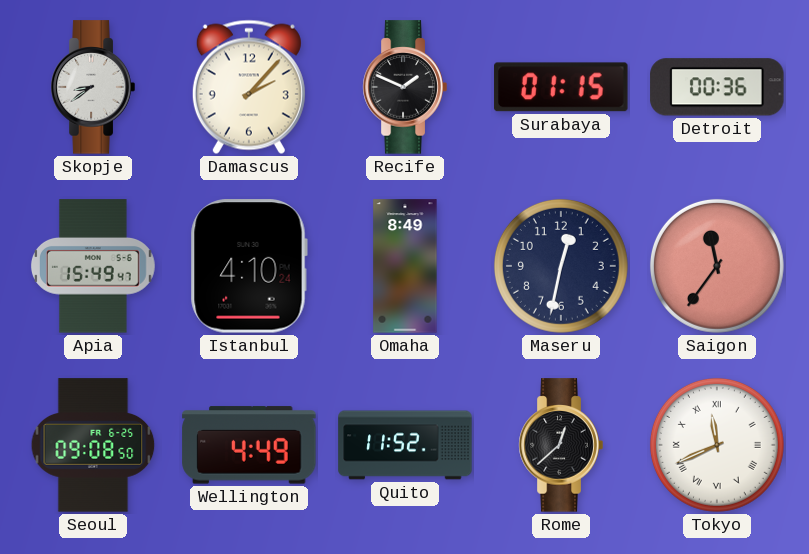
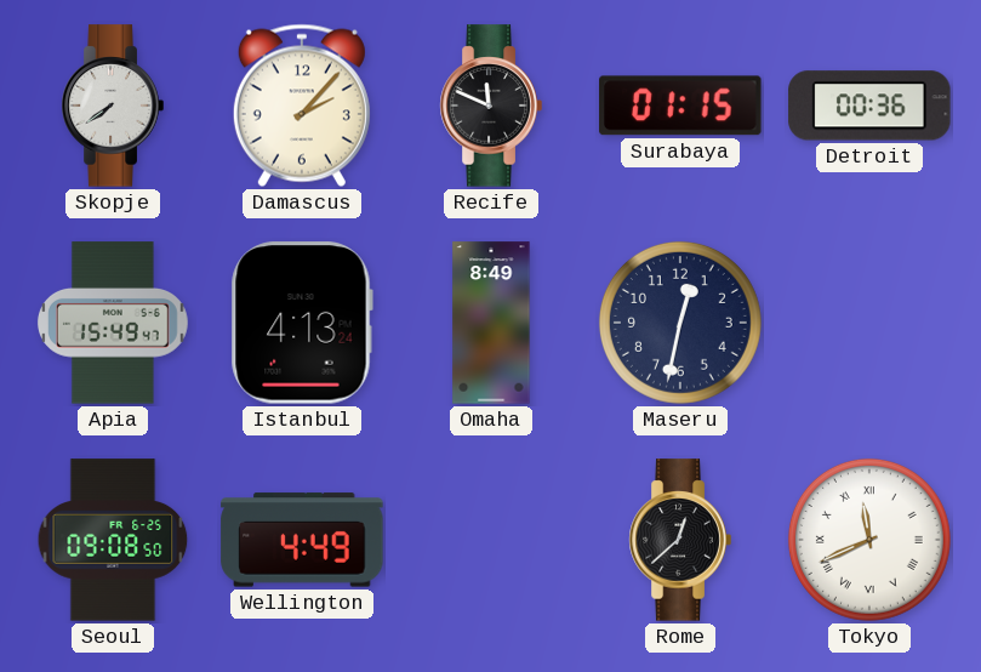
Skopje: 8:39 -> 7:39 (113, 106)
Recife: 1:49 -> 11:49 (491, 106)
Istanbul: 4:10 -> 4:13 (302, 323)
Saigon: 11:36 -> none (717, 266)
Quito: 11:52 -> none (405, 445)
